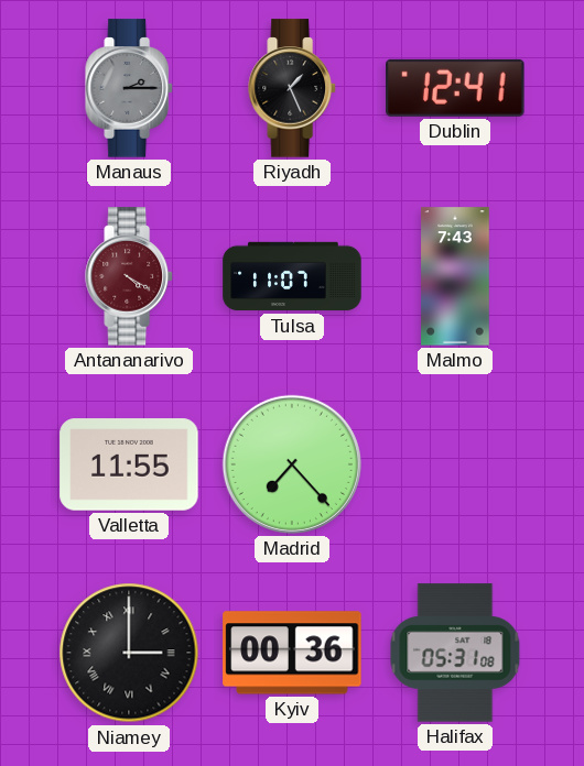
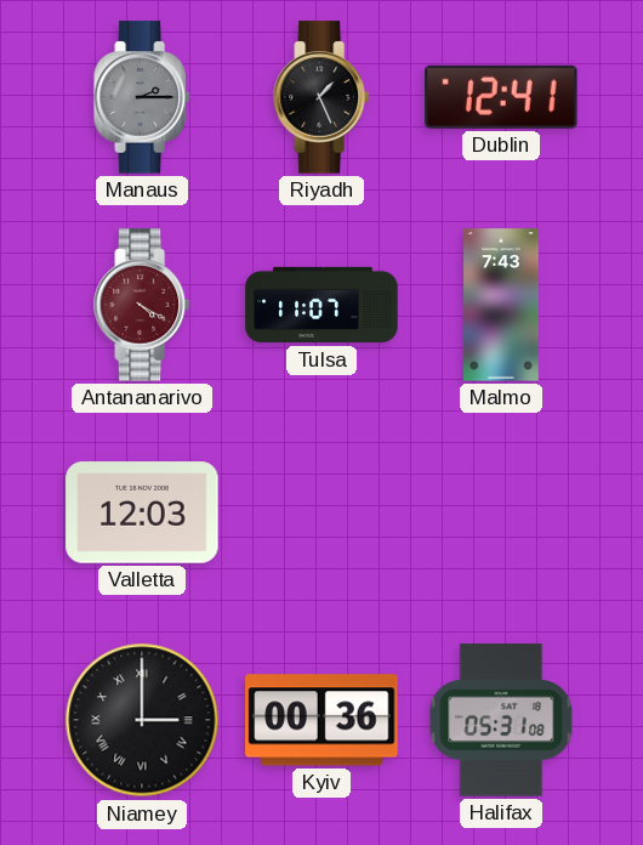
Valletta: 11:55 -> 12:03 (142, 512)
Madrid: 7:23 -> none (292, 464)
